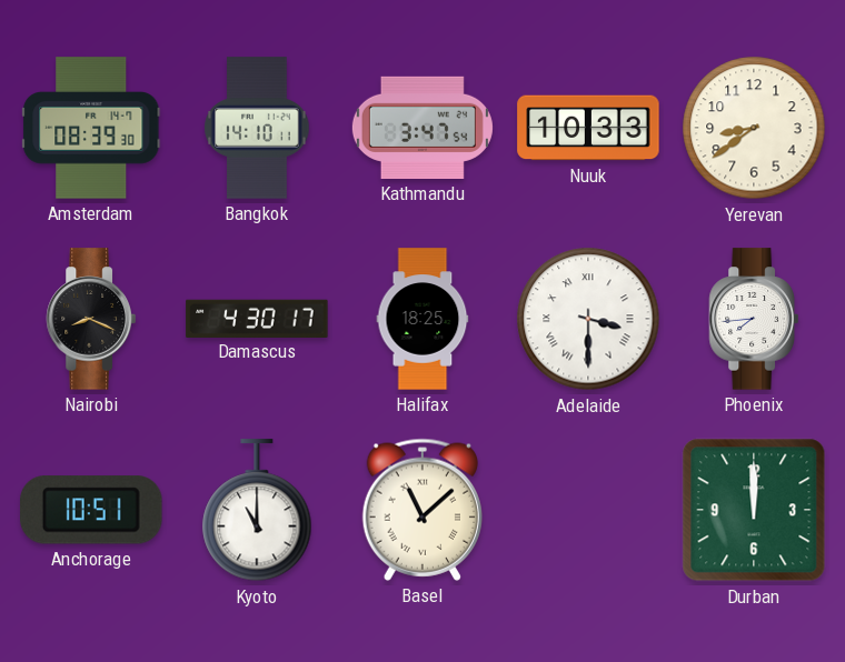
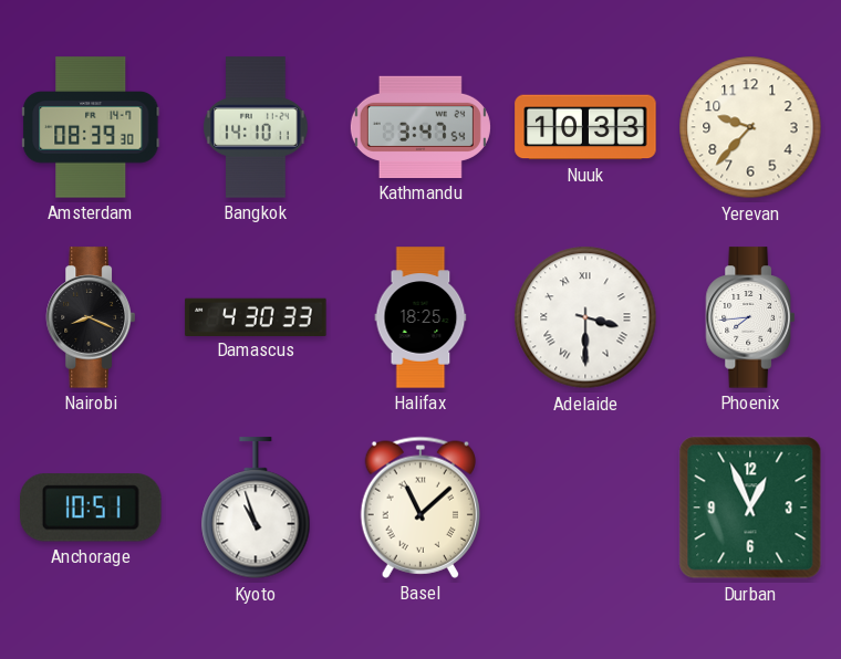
Yerevan: 8:39 -> 9:37 (750, 127)
Damascus: 4:30:17 -> 4:30:33 (256, 316)
Kyoto: 11:00 -> 10:57 (256, 509)
Durban: 12:00 -> 12:56 (750, 508)
